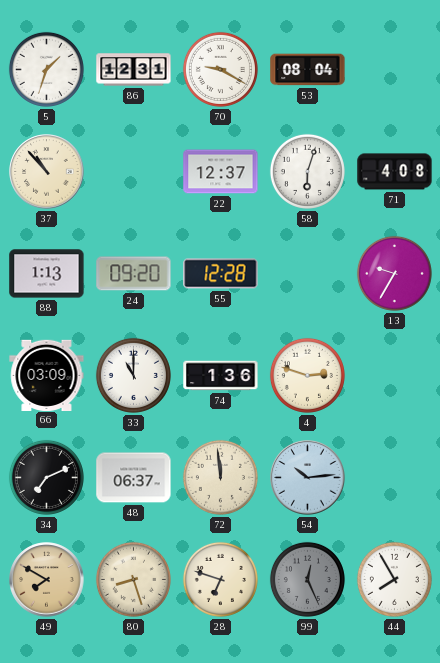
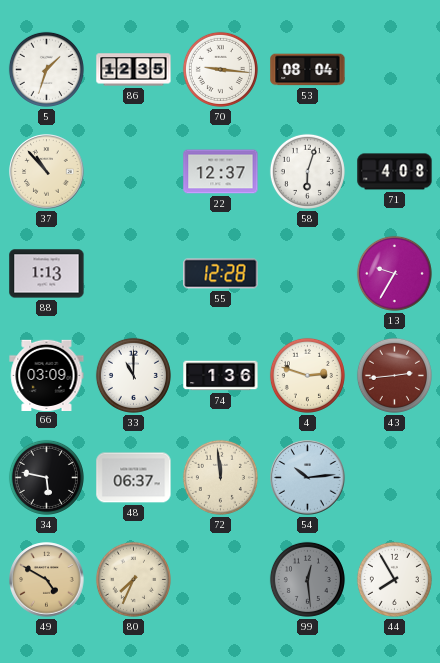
86: 12:31 -> 12:35 (134, 70)
70: 9:20 -> 9:16 (220, 69)
24: 09:20 -> none (134, 274)
43: none -> 2:44 (394, 375)
34: 7:11 -> 5:47 (46, 477)
49: 7:50 -> 4:50 (47, 580)
80: 8:27 -> 7:34 (133, 579)
28: 6:48 -> none (220, 579)
99: 12:26 -> 12:29 (307, 579)
